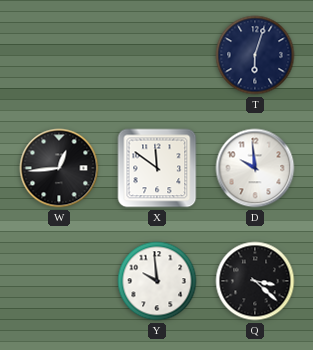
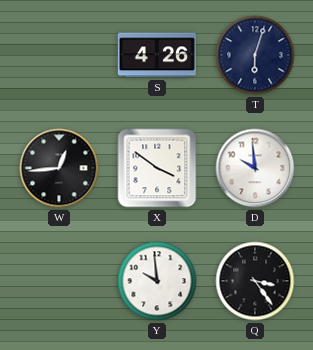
S: none -> 4:26 (156, 55)
X: 11:51 -> 3:51 (157, 168)
Q: 3:22 -> 3:24 (255, 281)
